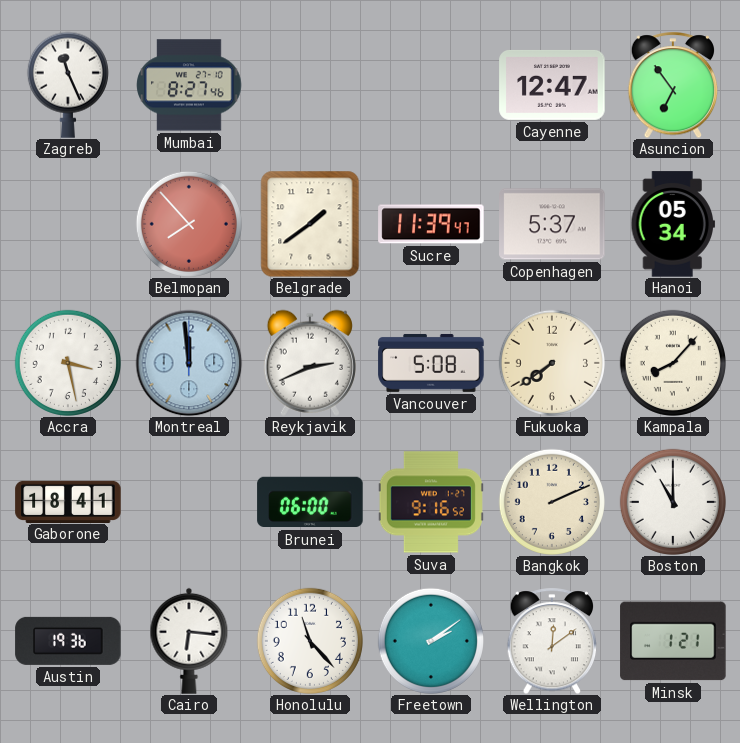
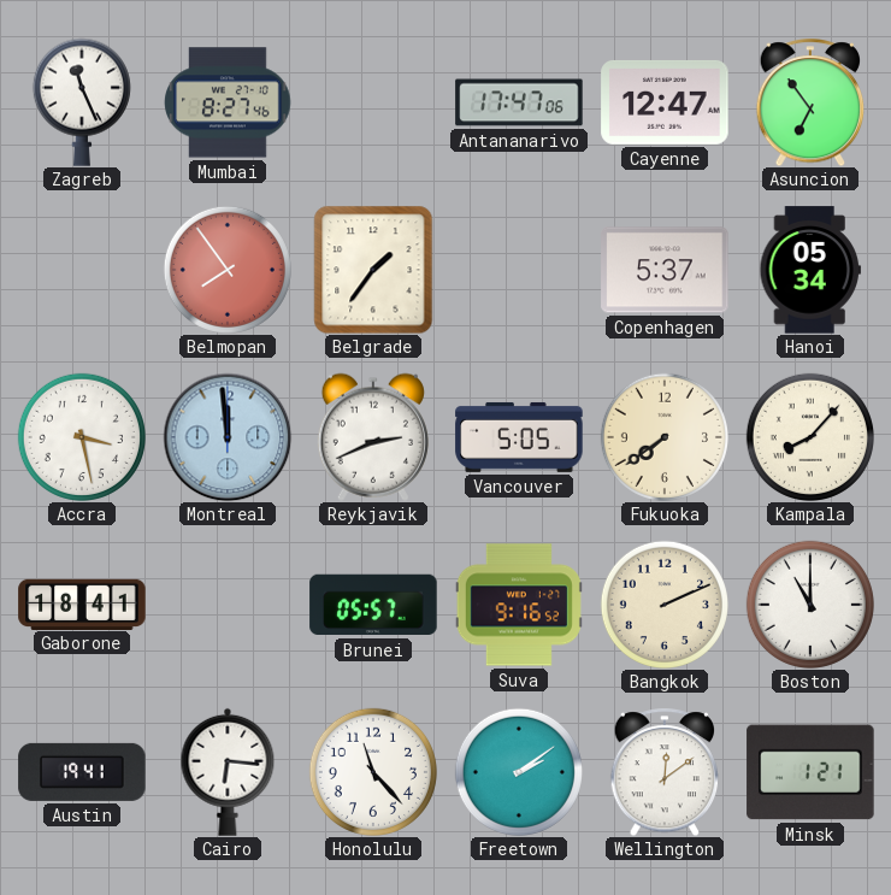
Antananarivo: none -> 17:47 (519, 102)
Belmopan: 7:53 -> 7:54 (228, 270)
Belgrade: 1:39 -> 1:36 (373, 270)
Sucre: 11:39 -> none (431, 224)
Vancouver: 5:08 -> 5:05 (519, 437)
Brunei: 06:00 -> 05:57 (373, 605)
Austin: 19:36 -> 19:41 (82, 772)
